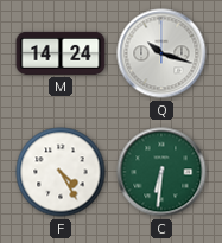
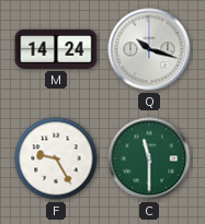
F: 4:25 -> 9:25 (56, 158)
C: 6:31 -> 11:30 (149, 158)
